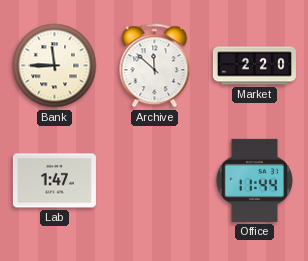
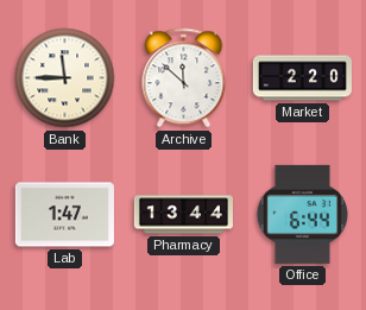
Pharmacy: none -> 13:44 (183, 215)
Office: 11:44 -> 6:44 (302, 214)
